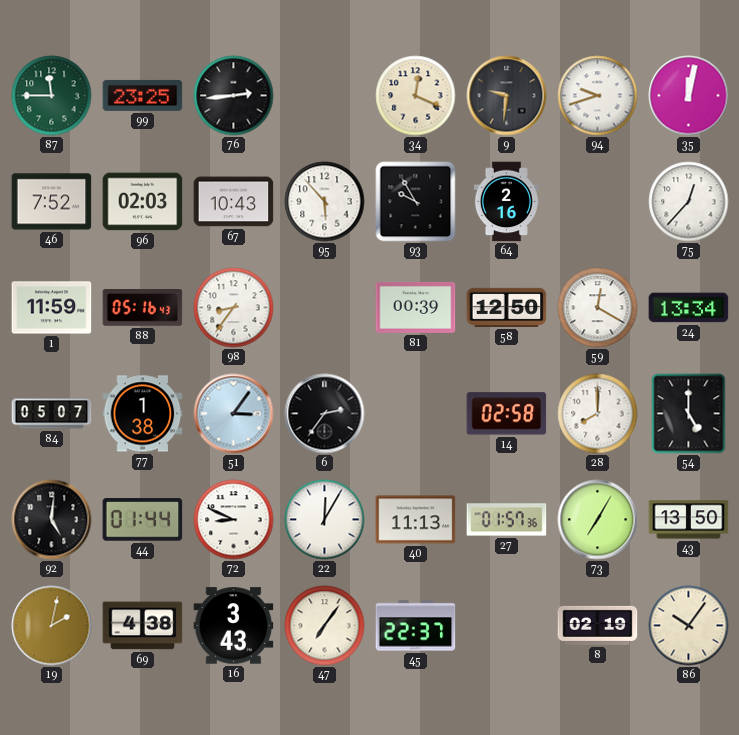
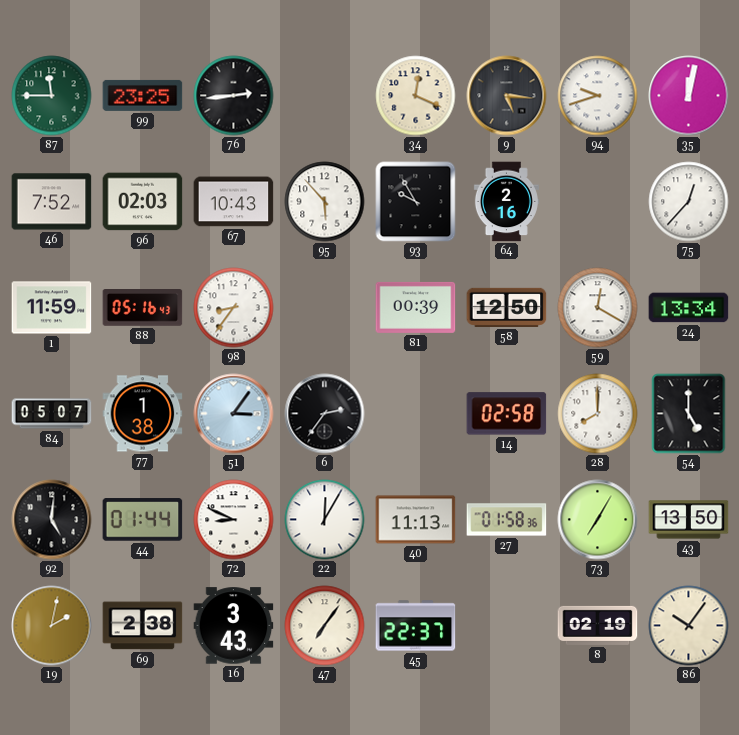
9: 9:31 -> 5:16 (507, 96)
27: 01:57 -> 01:58 (507, 520)
69: 4:38 -> 2:38 (143, 626)
